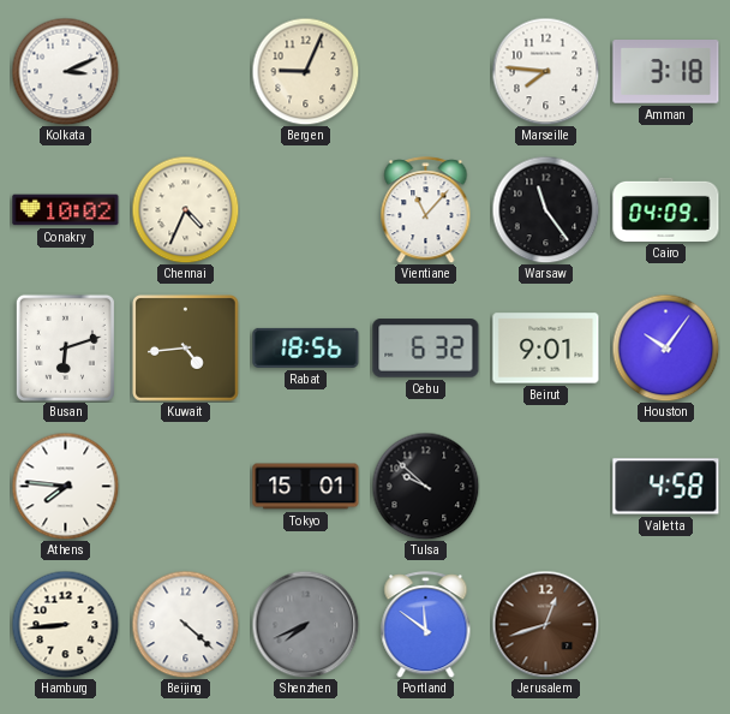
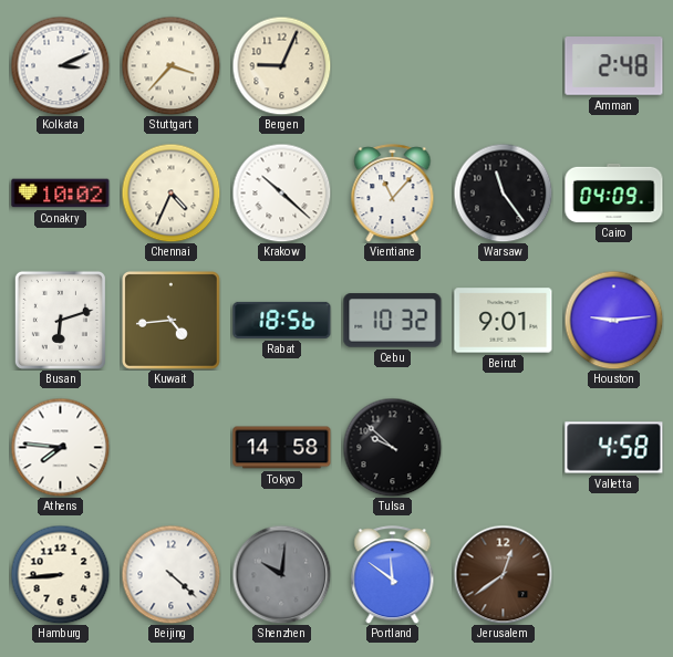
Stuttgart: none -> 3:37 (170, 65)
Marseille: 7:46 -> none (545, 71)
Amman: 3:18 -> 2:48 (614, 66)
Krakow: none -> 10:22 (281, 192)
Cebu: 6:32 -> 10:32 (393, 321)
Houston: 10:06 -> 9:14 (613, 320)
Tokyo: 15:01 -> 14:58 (282, 448)
Shenzhen: 7:41 -> 10:01 (281, 574)
Jerusalem: 12:42 -> 12:39 (503, 574)
